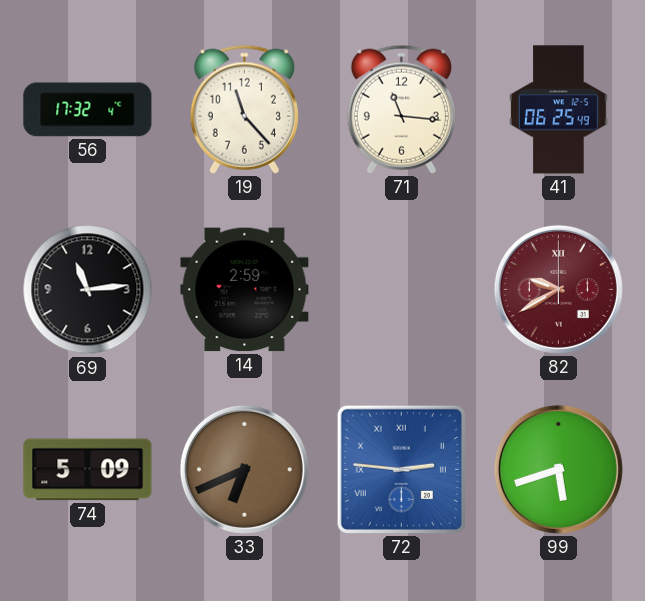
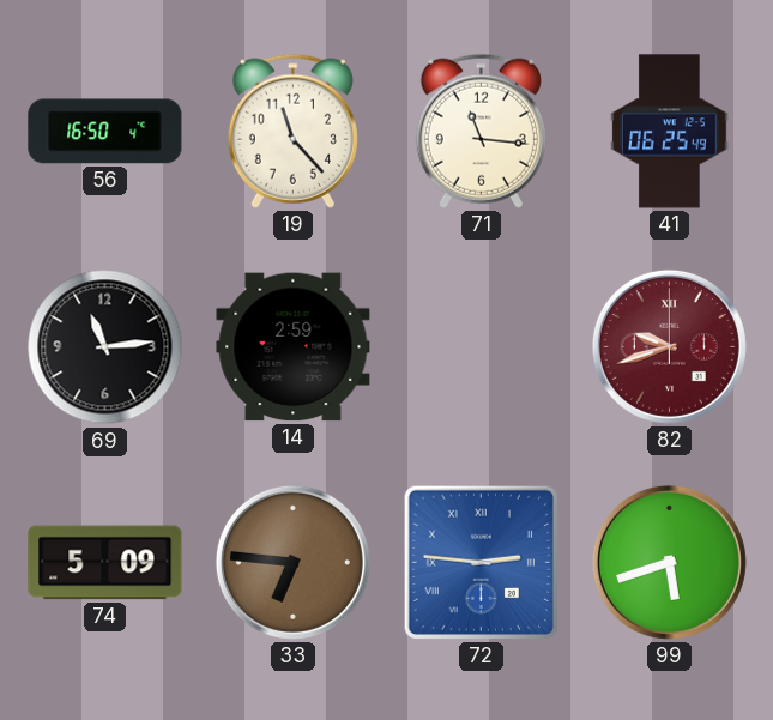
56: 17:32 -> 16:50 (105, 132)
82: 9:40 -> 9:42 (669, 346)
33: 6:41 -> 6:46 (292, 562)
